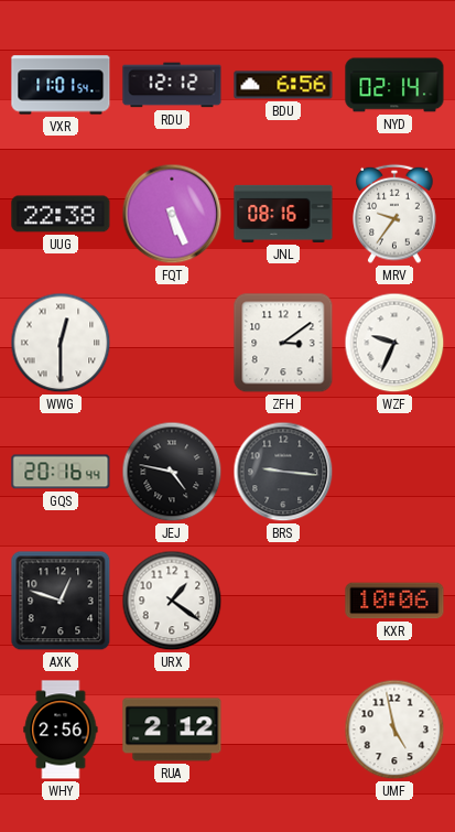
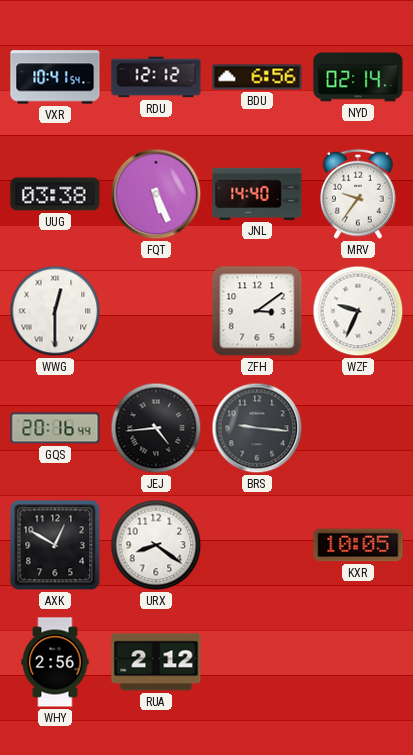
VXR: 11:01 -> 10:41 (55, 77)
UUG: 22:38 -> 03:38 (55, 194)
JNL: 08:16 -> 14:40 (257, 194)
JEJ: 4:47 -> 4:44 (156, 428)
AXK: 12:48 -> 12:50 (55, 545)
URX: 1:21 -> 8:21 (156, 545)
KXR: 10:06 -> 10:05 (358, 545)
UMF: 4:58 -> none (394, 730)
